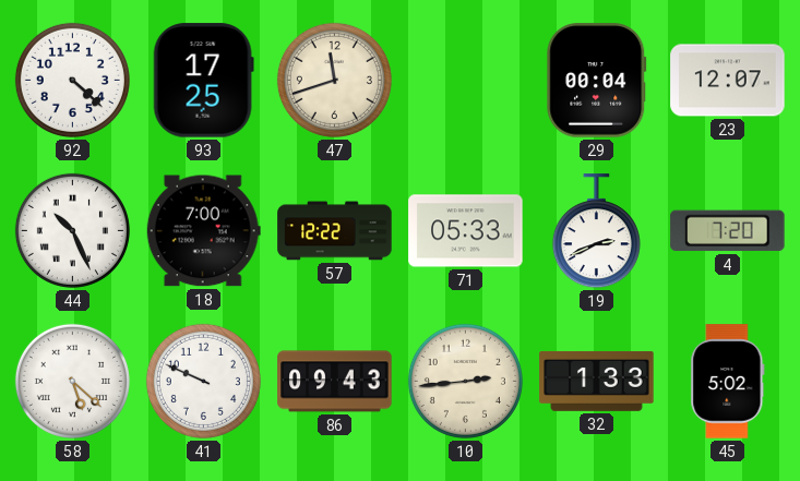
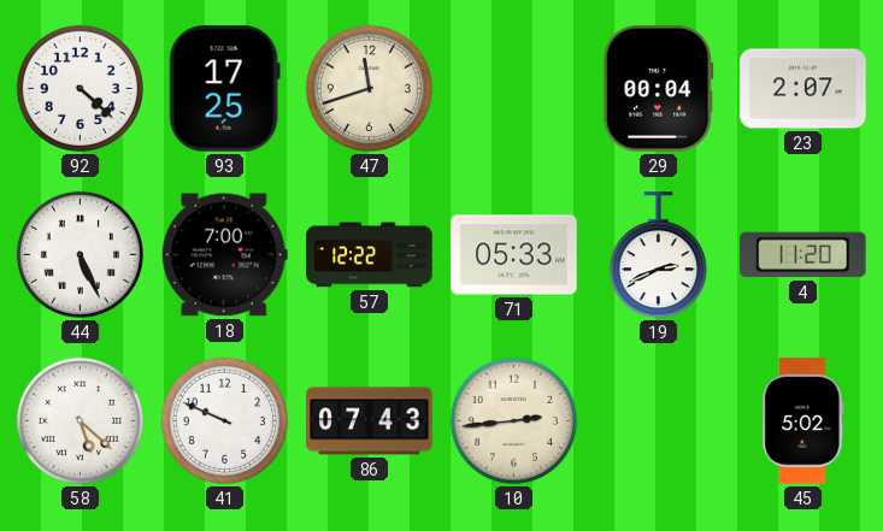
23: 12:07 -> 2:07 (803, 89)
44: 10:26 -> 5:26 (80, 254)
4: 7:20 -> 11:20 (803, 255)
86: 09:43 -> 07:43 (370, 421)
32: 1:33 -> none (597, 381)
